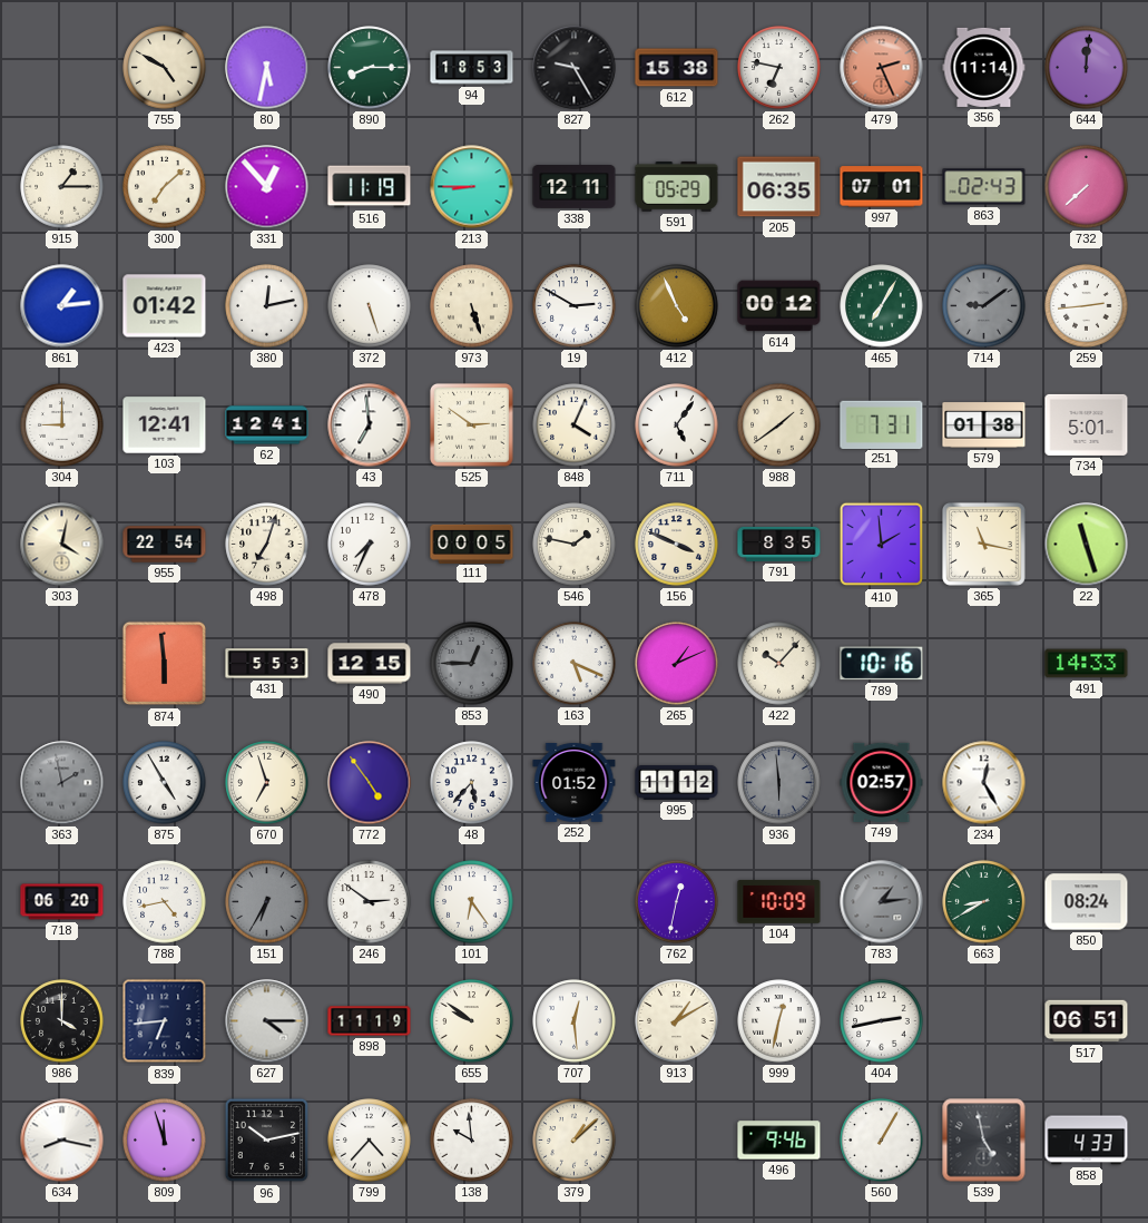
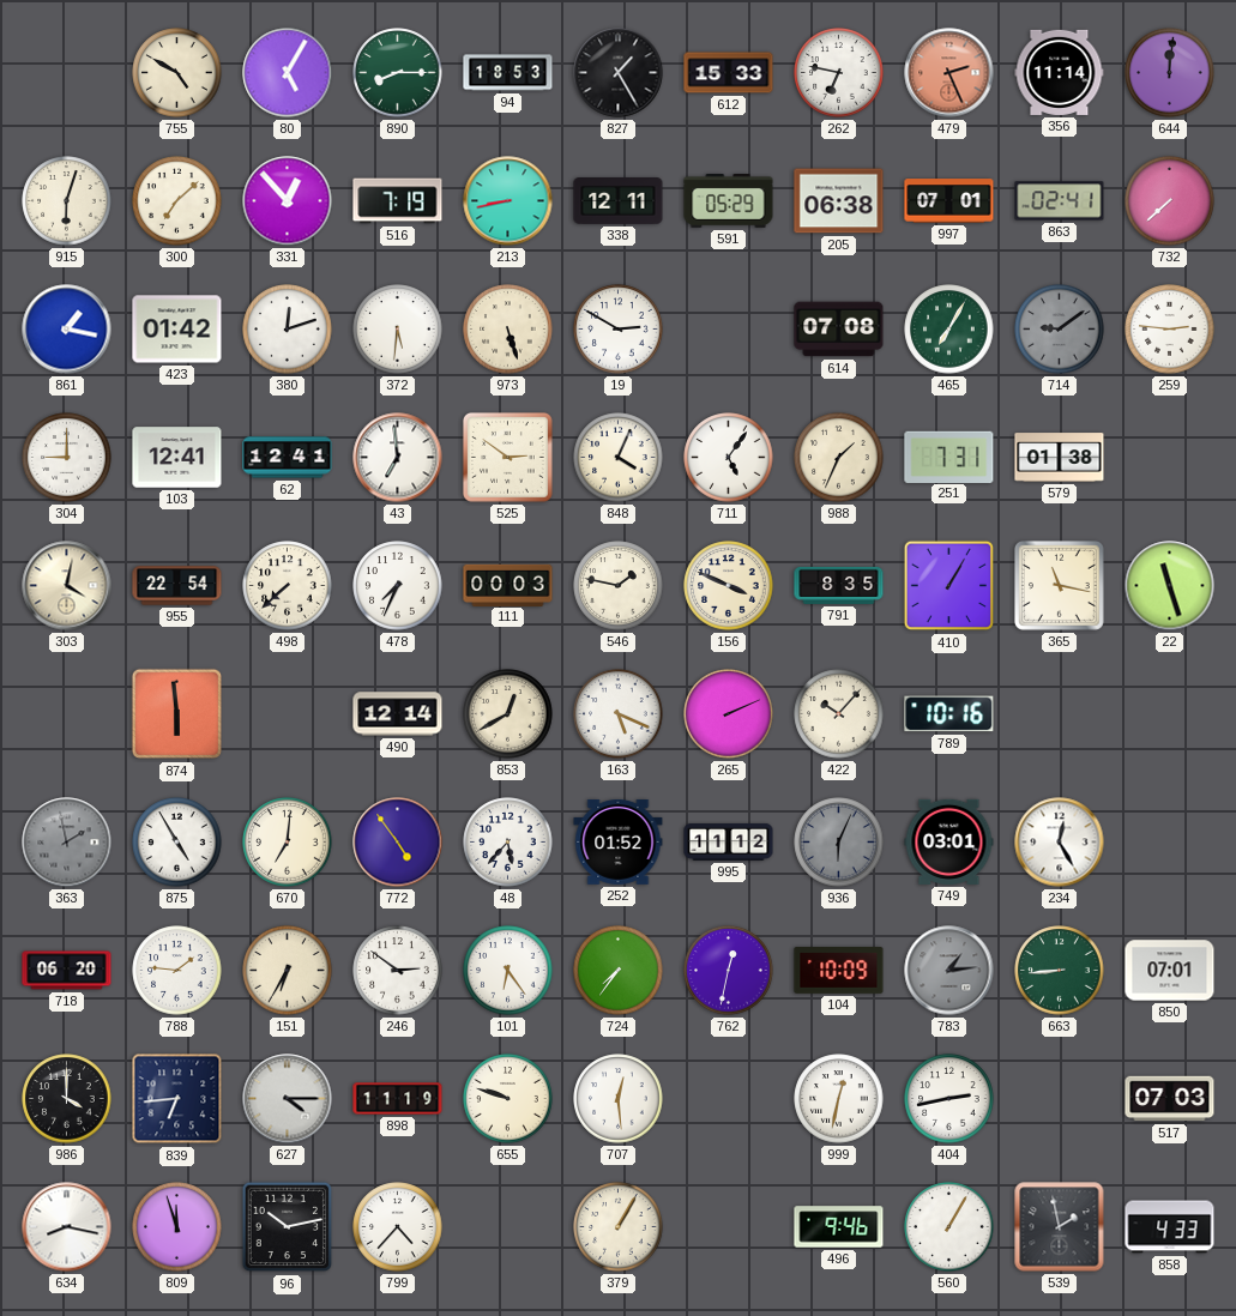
80: 5:32 -> 5:05 (288, 73)
827: 9:25 -> 1:25 (619, 73)
612: 15:38 -> 15:33 (729, 73)
915: 1:15 -> 6:03 (67, 201)
516: 11:19 -> 7:19 (398, 201)
213: 8:45 -> 8:43 (508, 201)
205: 06:35 -> 06:38 (839, 201)
863: 02:43 -> 02:41 (1060, 201)
861: 1:14 -> 1:17 (67, 330)
380: 12:13 -> 12:12 (288, 330)
372: 5:27 -> 5:31 (398, 330)
412: 4:56 -> none (677, 306)
614: 00:12 -> 07:08 (839, 330)
259: 2:44 -> 2:46 (1170, 330)
988: 1:39 -> 1:34 (839, 458)
734: 5:01 -> none (1087, 424)
498: 7:03 -> 7:38 (288, 586)
111: 00:05 -> 00:03 (508, 585)
410: 1:59 -> 1:05 (949, 586)
431: 5:53 -> none (267, 664)
490: 12:15 -> 12:14 (398, 714)
853: 12:45 -> 12:40 (508, 714)
853 dial: grey -> cream (508, 714)
265: 1:11 -> 2:11 (729, 714)
491: 14:33 -> none (1087, 664)
670: 6:57 -> 7:01 (288, 843)
936: 5:59 -> 6:04 (839, 843)
749: 02:57 -> 03:01 (949, 841)
788: 4:43 -> 1:46 (177, 971)
151 dial: grey -> cream (288, 971)
724: none -> 7:36 (619, 971)
663: 8:40 -> 8:44 (1060, 971)
850: 08:24 -> 07:01 (1170, 971)
655: 9:51 -> 9:48 (508, 1099)
913: 1:10 -> none (677, 1021)
517: 06:51 -> 07:03 (1170, 1099)
138: 9:59 -> none (472, 1141)
379: 1:08 -> 1:05 (619, 1227)
539: 4:58 -> 1:58 (1060, 1227)
